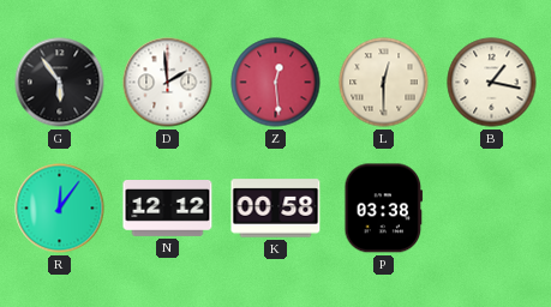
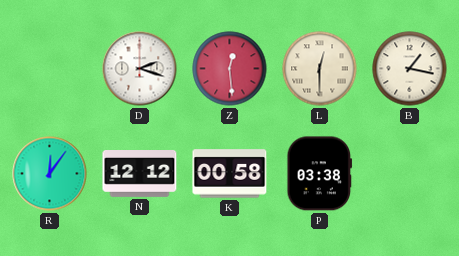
G: 5:54 -> none (60, 83)
D: 1:59 -> 2:18 (140, 69)
